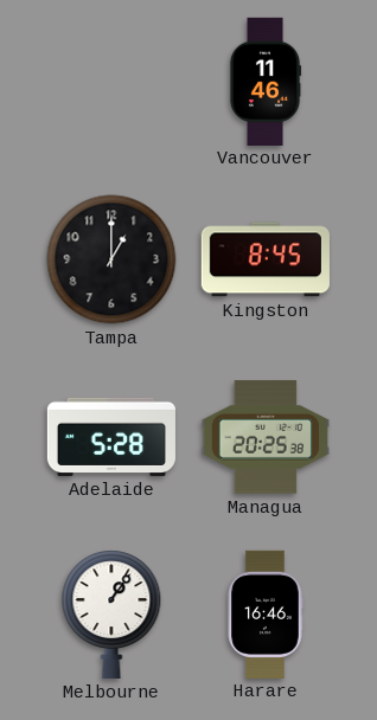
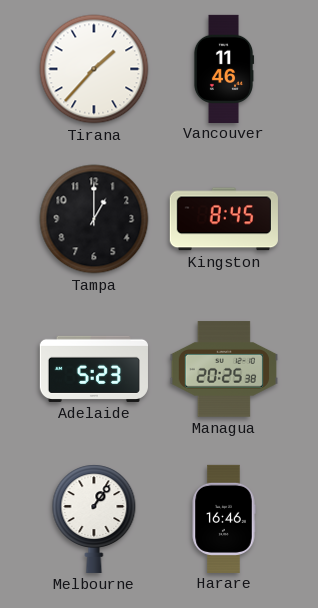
Tirana: none -> 1:37 (94, 69)
Adelaide: 5:28 -> 5:23 (94, 369)
